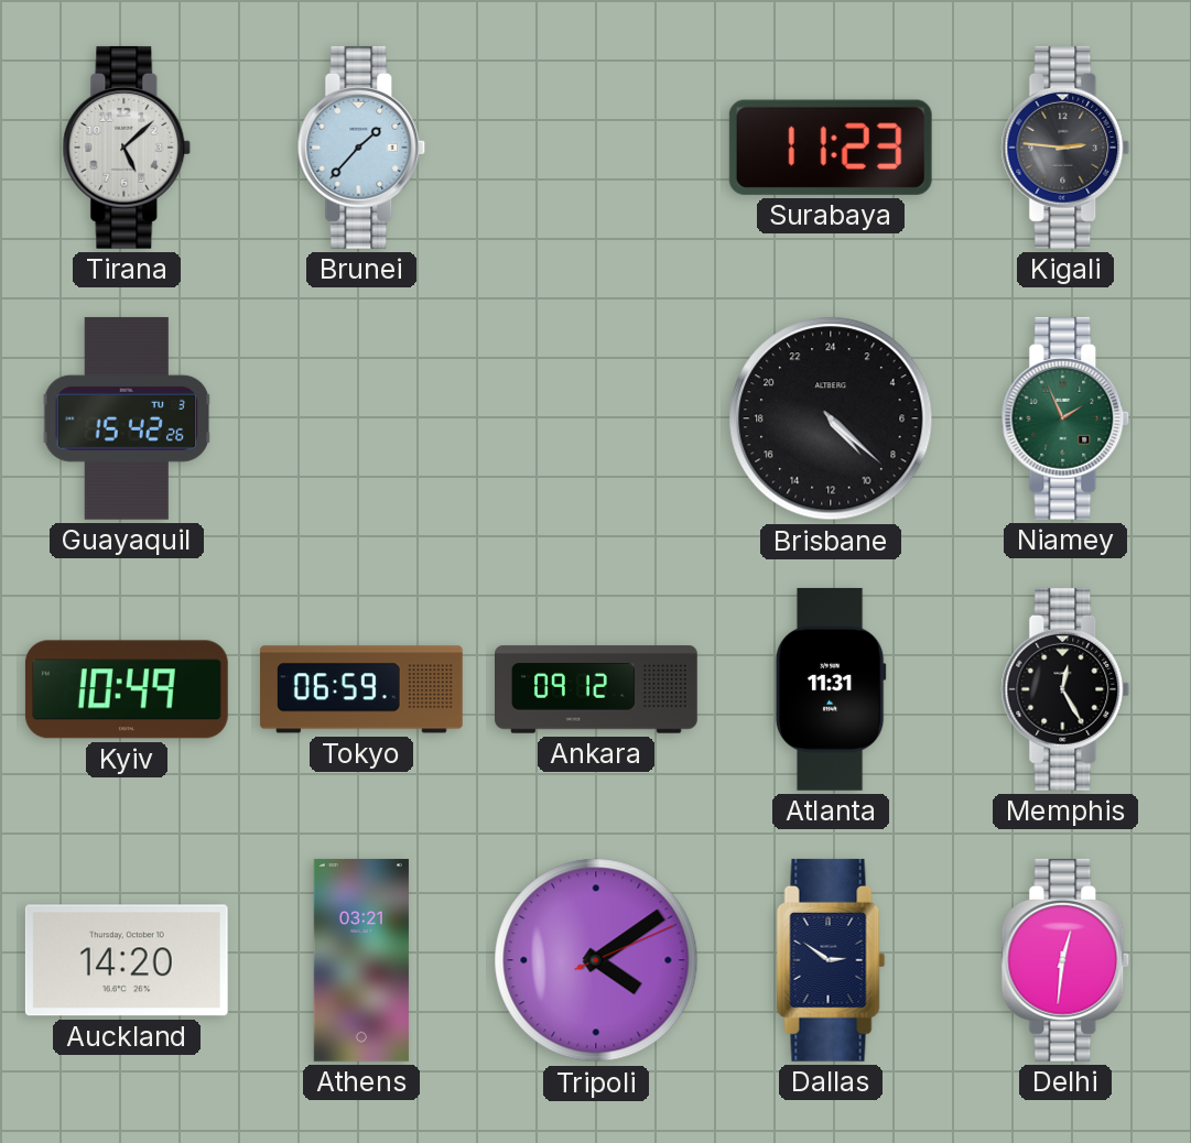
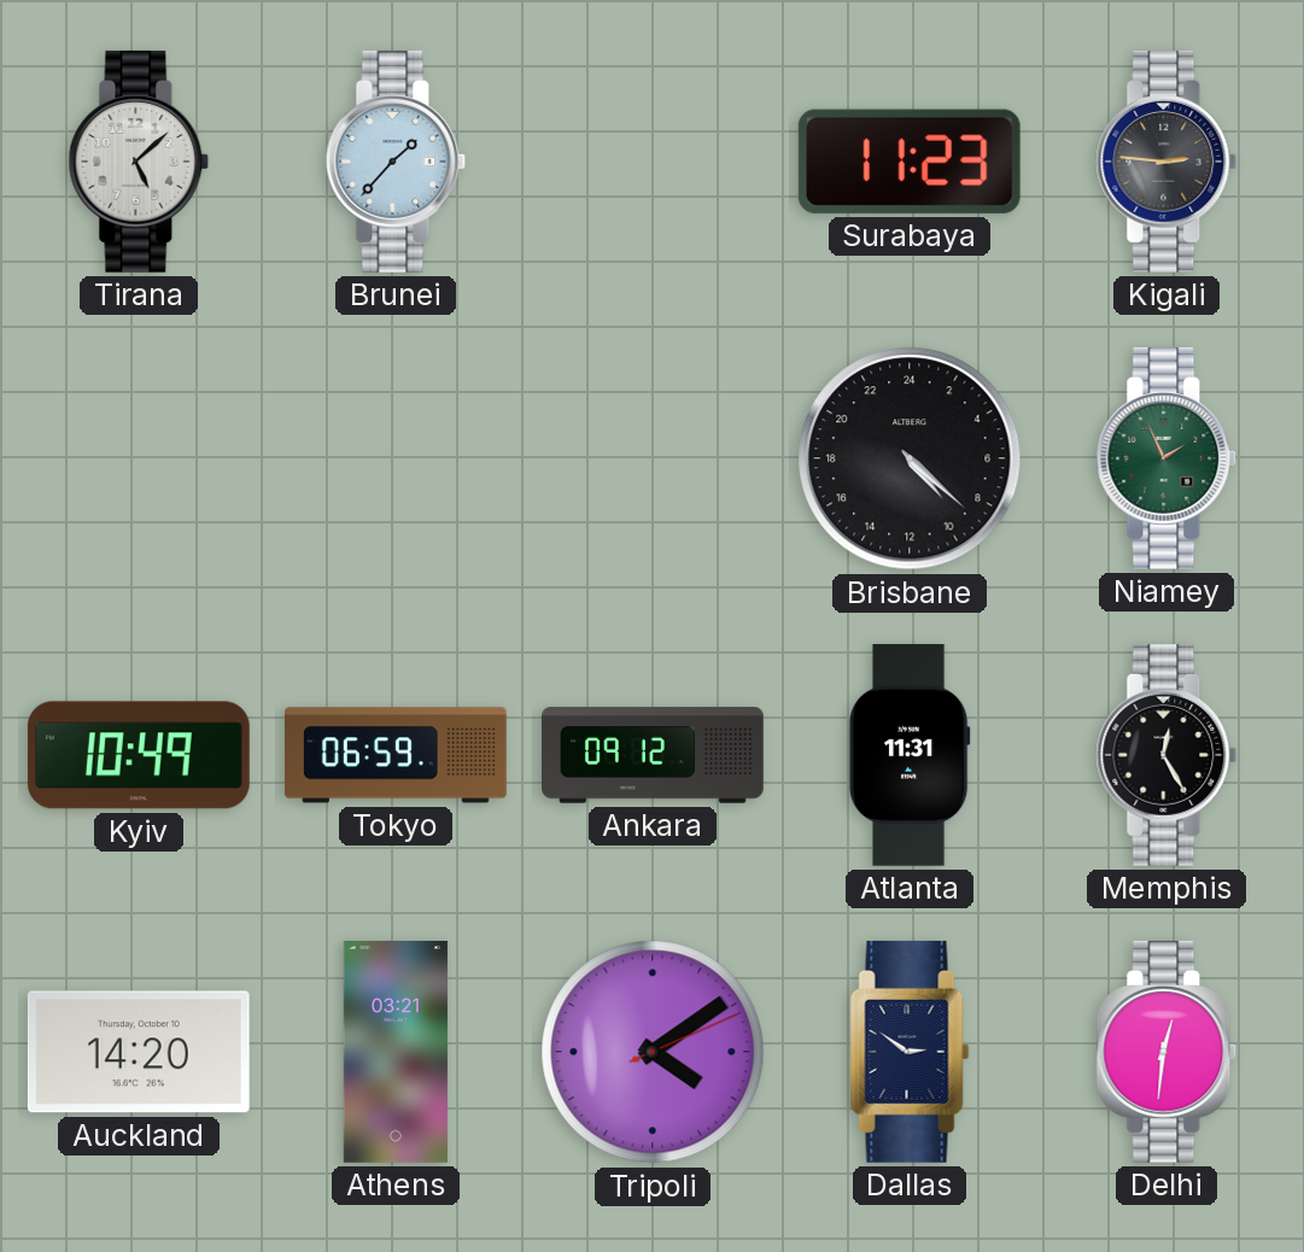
Guayaquil: 15:42 -> none (126, 418)
